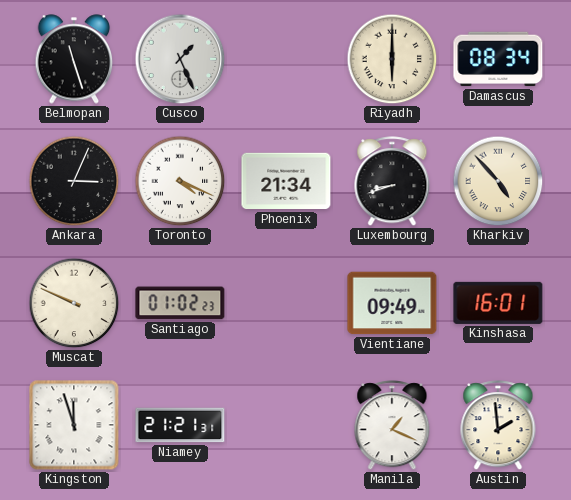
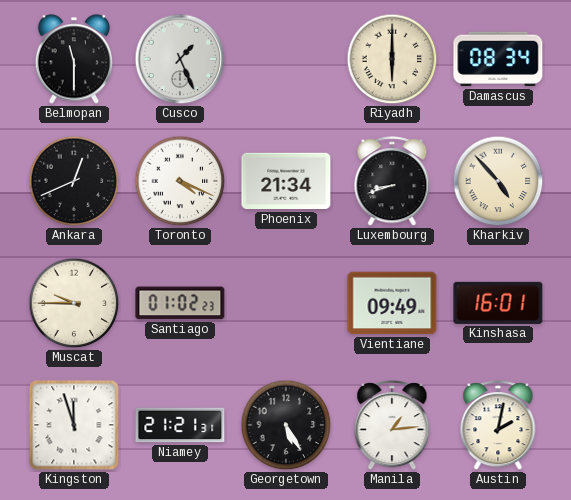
Belmopan: 11:27 -> 11:30 (74, 59)
Ankara: 3:04 -> 12:41 (74, 181)
Muscat: 9:49 -> 9:45 (74, 303)
Georgetown: none -> 5:25 (286, 425)
Manila: 1:19 -> 1:14 (392, 426)
Austin: 1:59 -> 2:02 (498, 426)
